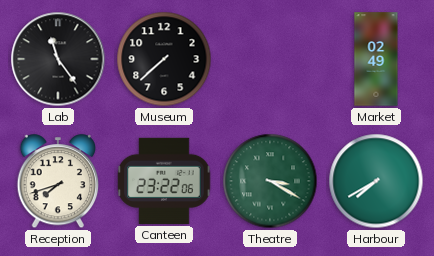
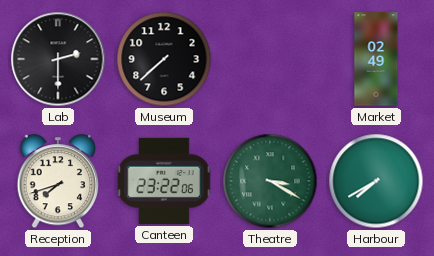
Lab: 11:24 -> 2:30 (58, 59)
